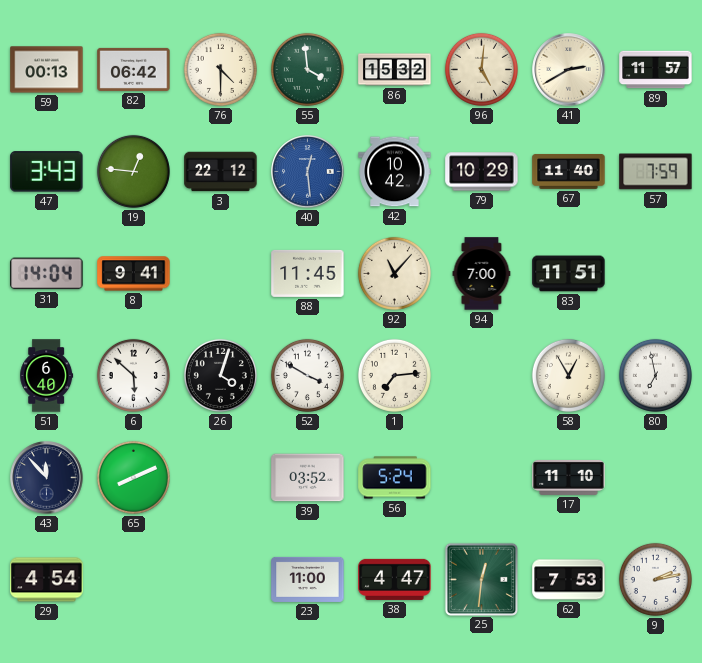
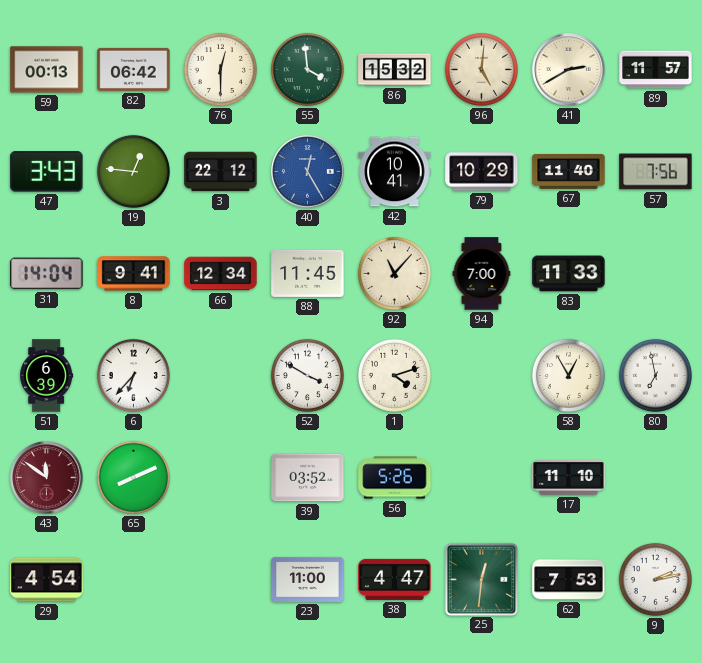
76: 4:30 -> 12:30 (220, 69)
40: 12:29 -> 12:25 (308, 172)
42: 10:42 -> 10:41 (395, 172)
57: 7:59 -> 7:56 (656, 172)
66: none -> 12:34 (221, 274)
83: 11:51 -> 11:33 (569, 274)
51: 6:40 -> 6:39 (47, 376)
6: 5:52 -> 6:37 (133, 375)
26: 4:03 -> none (220, 375)
1: 7:14 -> 4:12 (394, 375)
43: 11:53 -> 11:51 (47, 478)
43 dial: navy -> burgundy (47, 478)
56: 5:24 -> 5:26 (395, 478)
